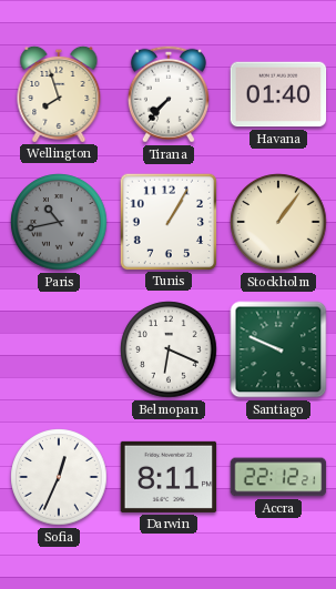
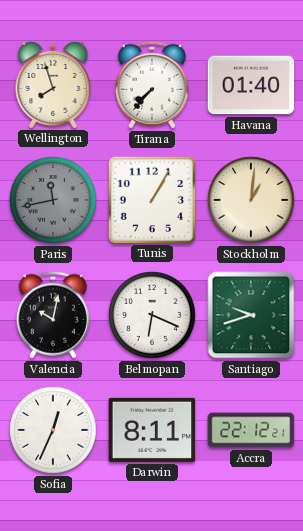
Paris: 10:43 -> 11:43 (53, 200)
Stockholm: 1:06 -> 1:01 (251, 200)
Valencia: none -> 10:02 (53, 315)
Santiago: 9:49 -> 9:42 (251, 315)
